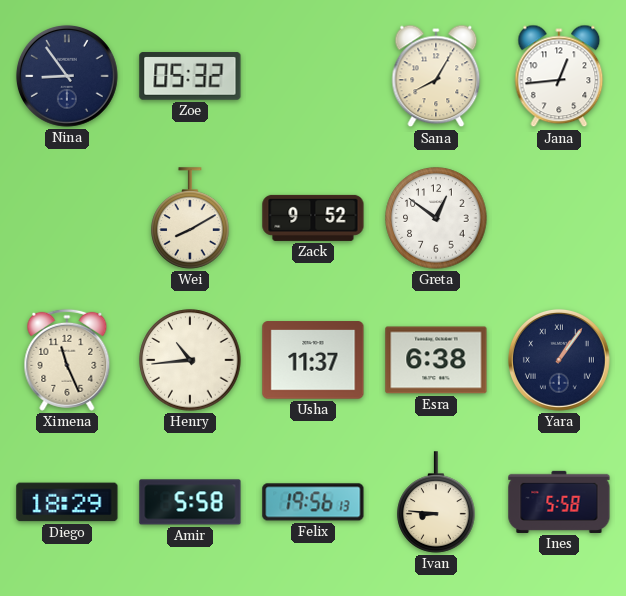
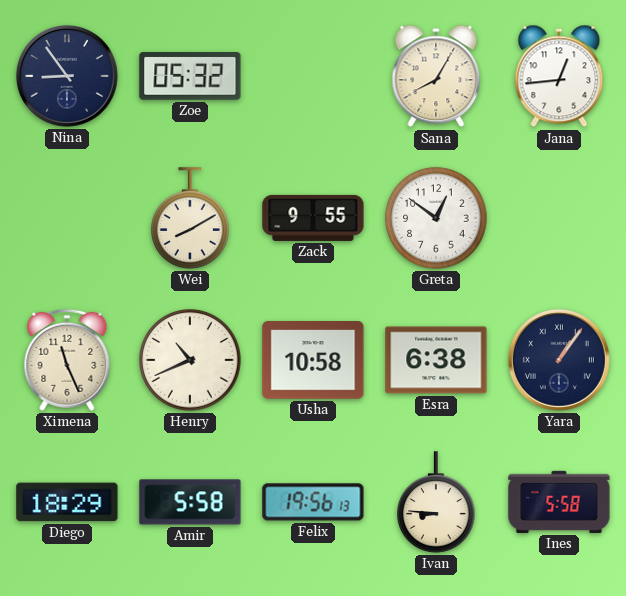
Zack: 9:52 -> 9:55 (313, 218)
Henry: 10:44 -> 10:41 (190, 360)
Usha: 11:37 -> 10:58 (313, 360)
